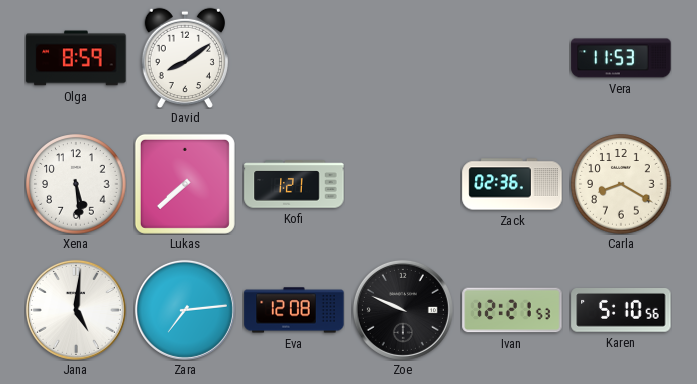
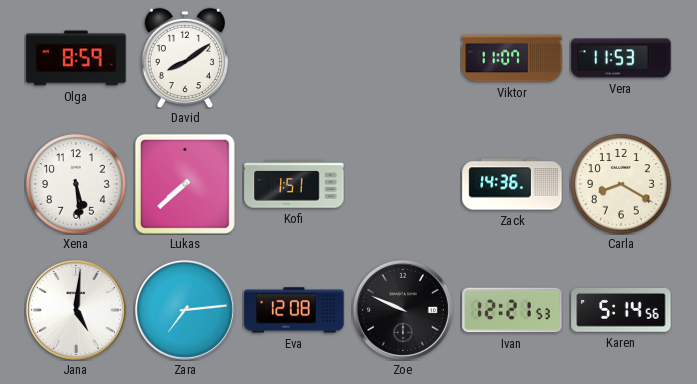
Viktor: none -> 11:07 (512, 58)
Kofi: 1:21 -> 1:51 (294, 184)
Zack: 02:36 -> 14:36 (512, 184)
Karen: 5:10 -> 5:14 (621, 311)
